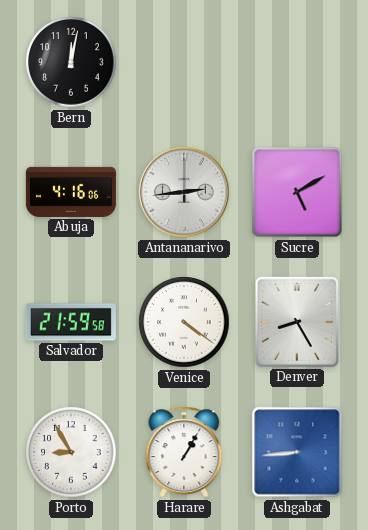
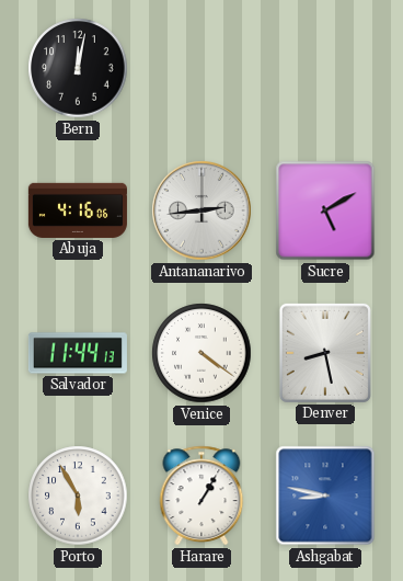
Salvador: 21:59 -> 11:44 (78, 353)
Denver: 8:25 -> 8:28 (325, 353)
Porto: 8:55 -> 5:55 (78, 495)
Ashgabat: 8:44 -> 8:47 (325, 495)
